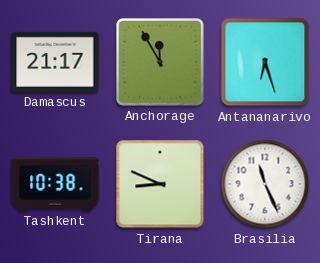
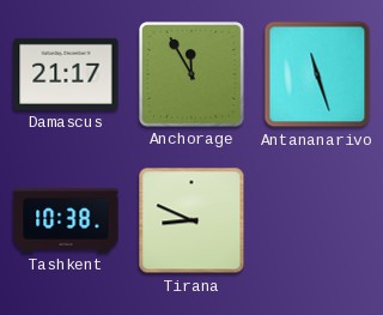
Antananarivo: 6:27 -> 11:27 (317, 74)
Brasilia: 11:26 -> none (265, 184)
